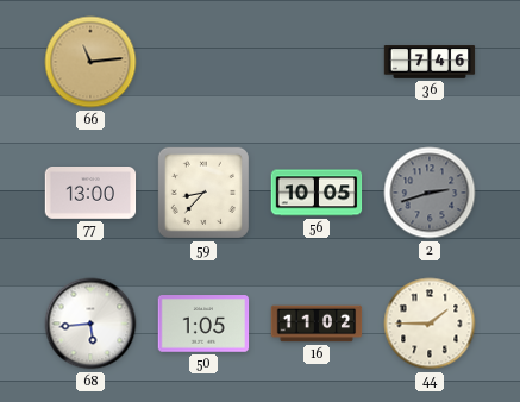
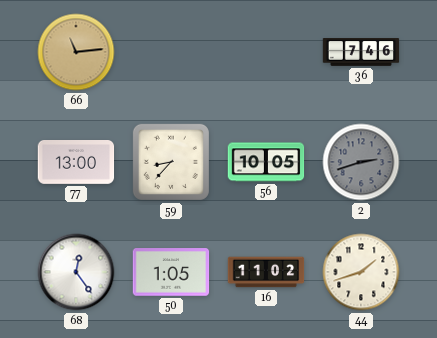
68: 5:44 -> 12:24 (76, 272)
44: 1:45 -> 1:42 (361, 272)
